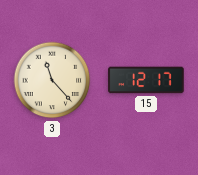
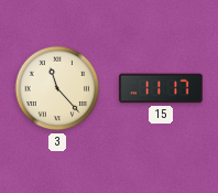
15: 12:17 -> 11:17 (161, 88)
